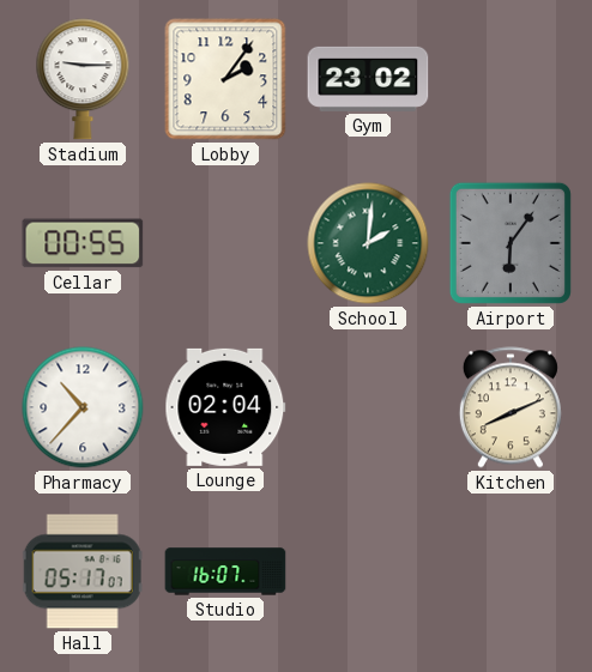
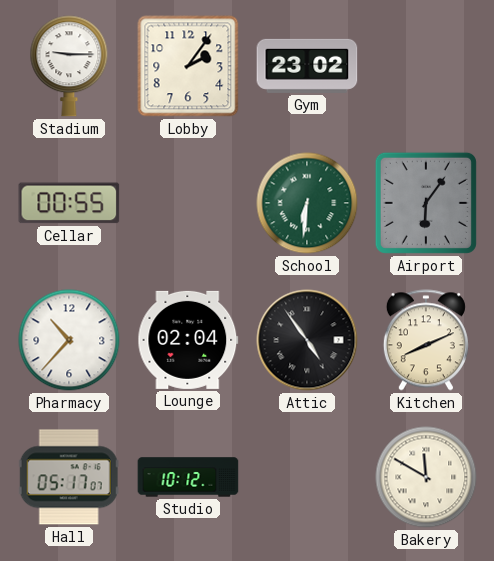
School: 2:01 -> 6:31 (307, 203)
Attic: none -> 4:54 (307, 340)
Studio: 16:07 -> 10:12 (188, 477)
Bakery: none -> 11:50 (426, 477)
